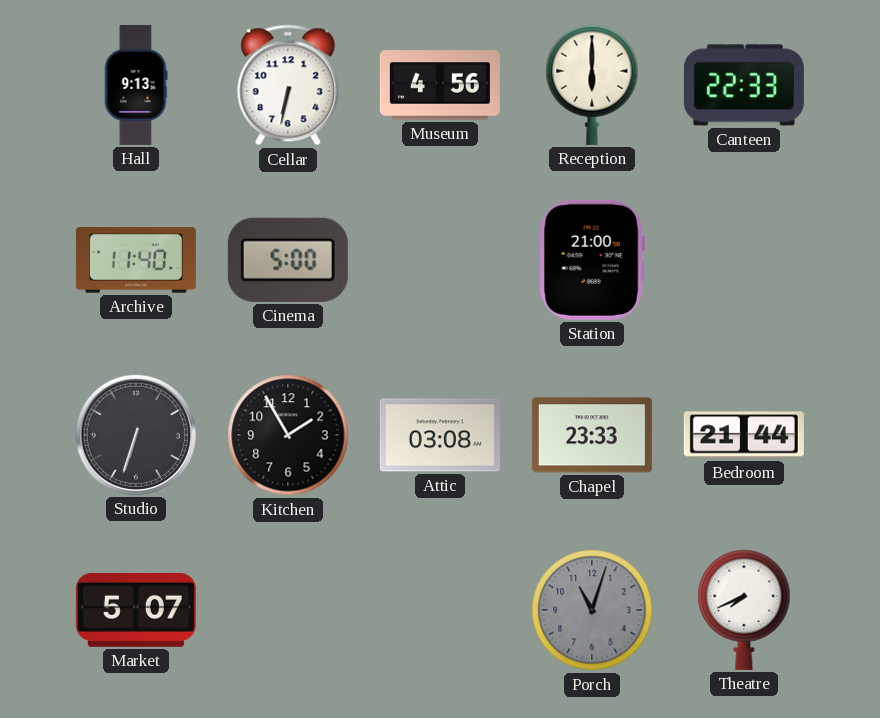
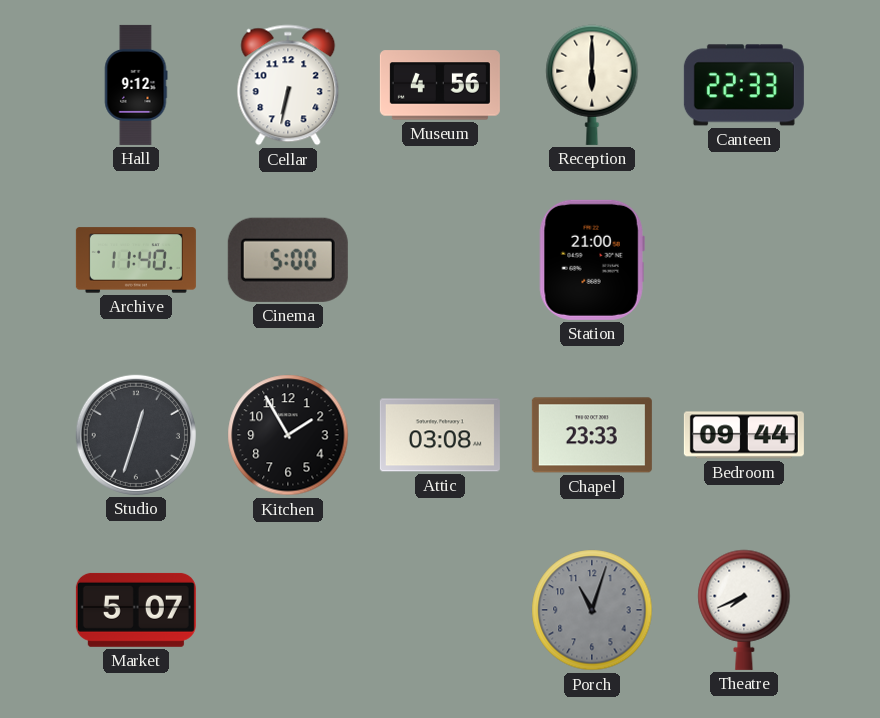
Hall: 9:13 -> 9:12 (136, 85)
Studio: 6:33 -> 12:33 (136, 435)
Bedroom: 21:44 -> 09:44 (744, 435)
